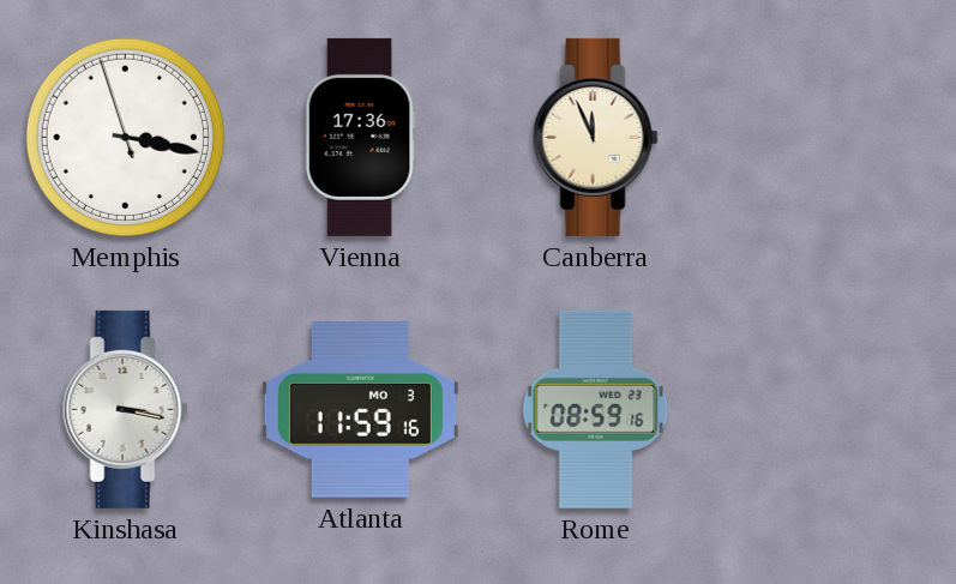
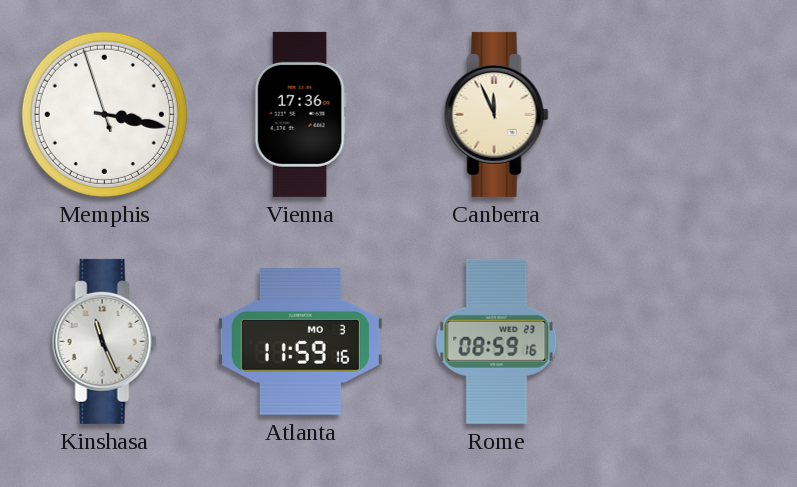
Kinshasa: 3:17 -> 11:26 (104, 341)
